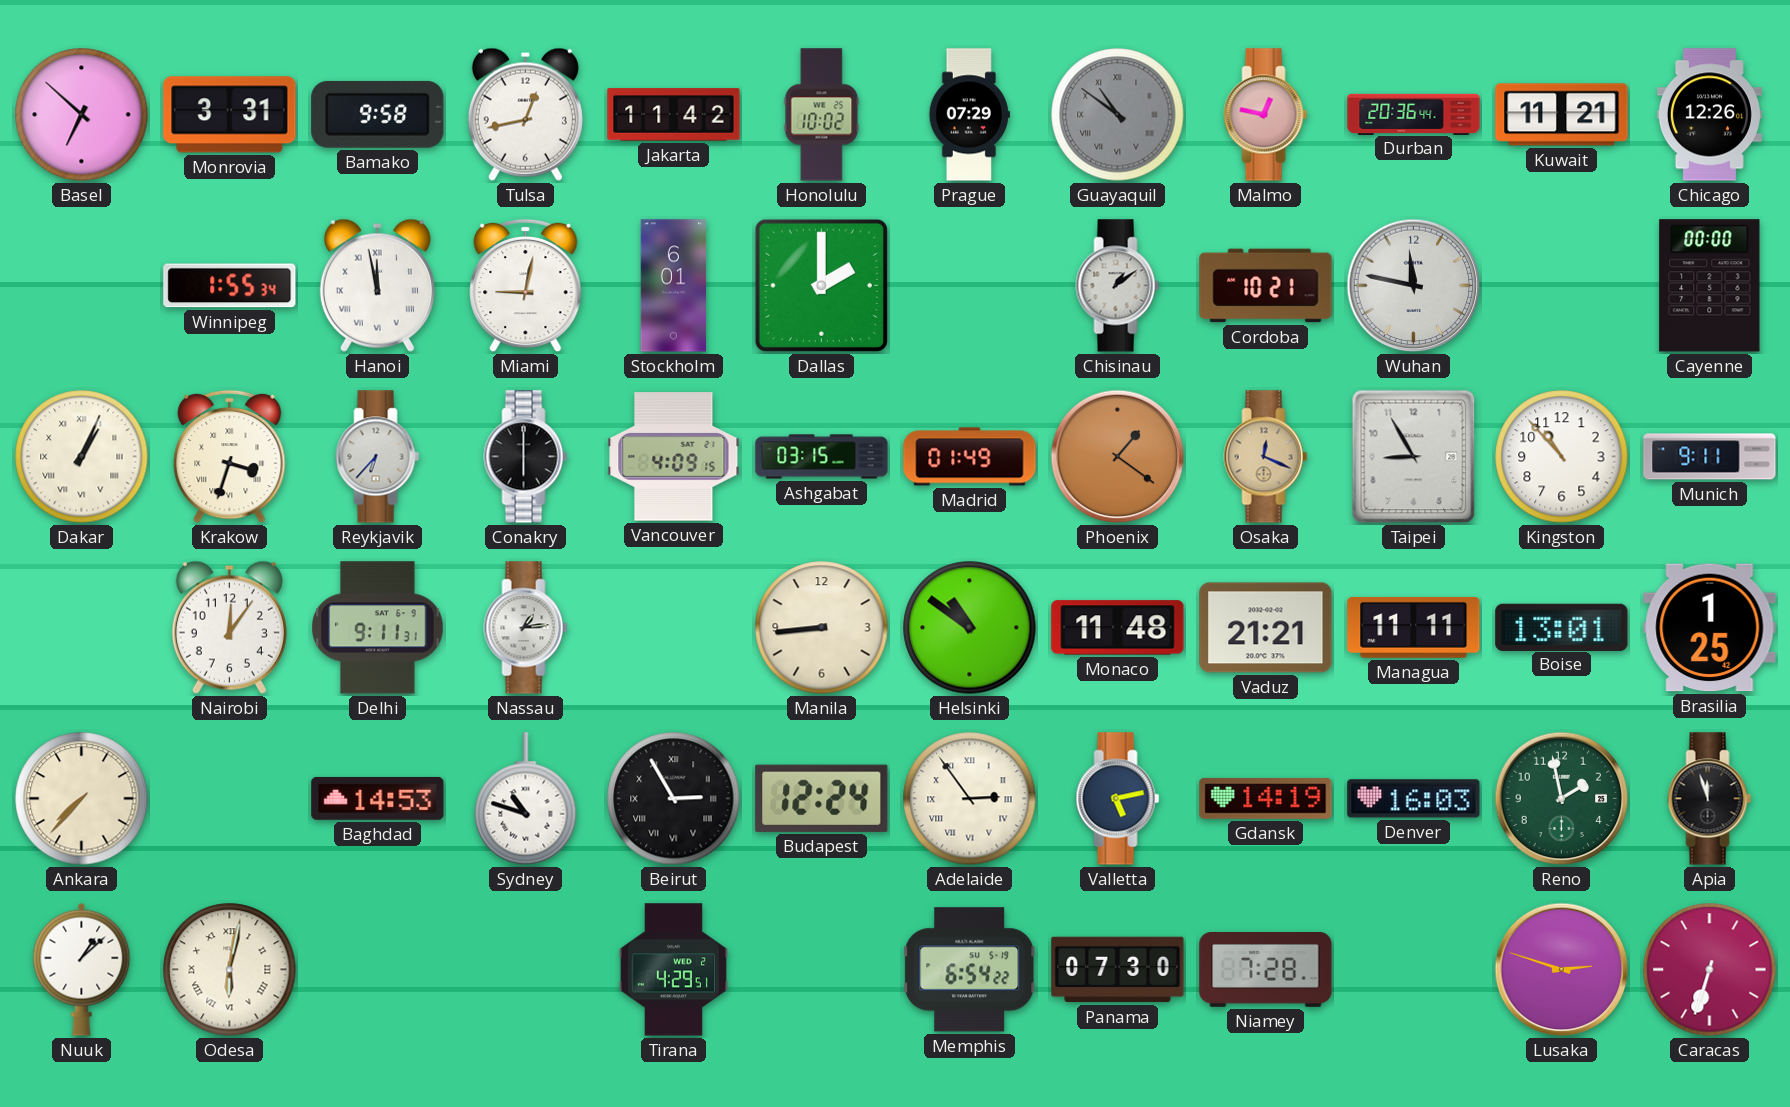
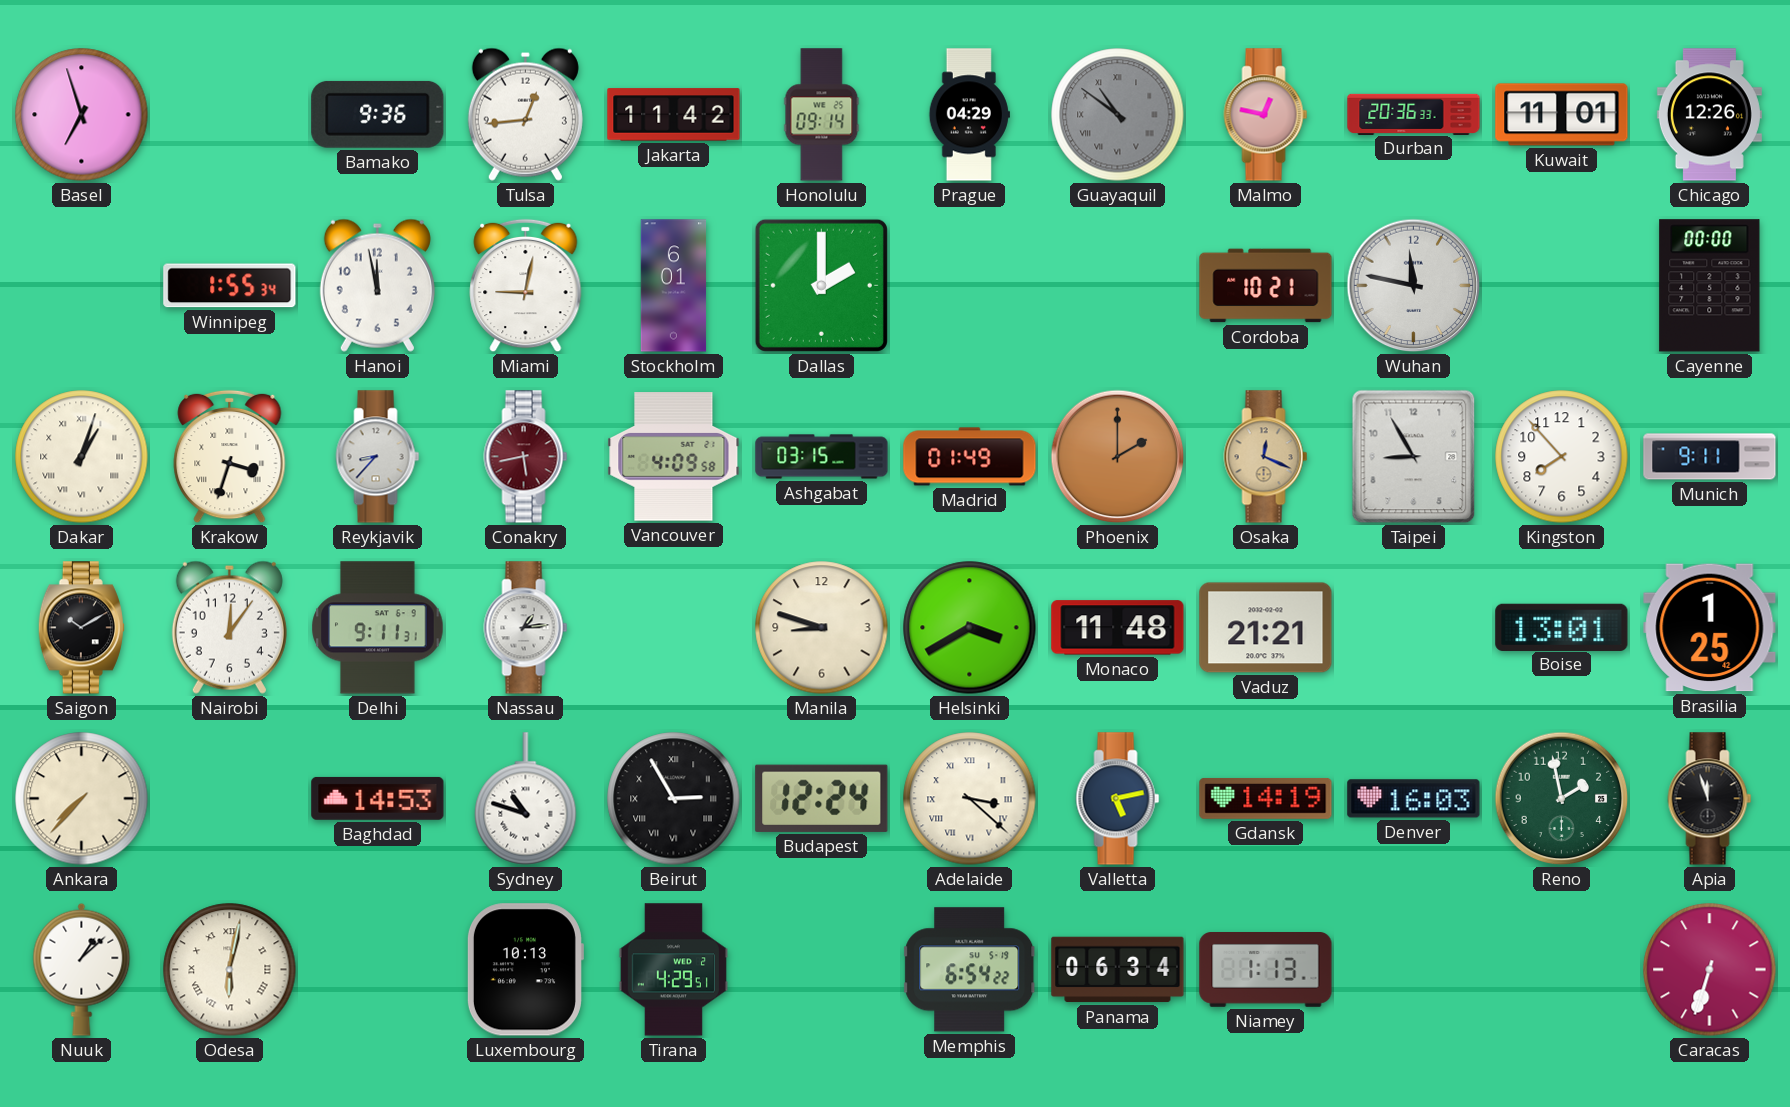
Basel: 6:52 -> 6:57 (82, 115)
Monrovia: 3:31 -> none (230, 115)
Bamako: 9:58 -> 9:36 (378, 114)
Tulsa: 12:43 -> 12:44 (525, 114)
Honolulu: 10:02 -> 09:14 (822, 115)
Prague: 07:29 -> 04:29 (969, 115)
Durban: 20:36:44 -> 20:36:33 (1414, 114)
Kuwait: 11:21 -> 11:01 (1562, 115)
Hanoi numerals: Roman -> Arabic (377, 285)
Chisinau: 1:09 -> none (1118, 286)
Dakar: 1:04 -> 1:03 (82, 457)
Reykjavik: 6:37 -> 8:37 (378, 457)
Conakry: 6:00 -> 5:43 (526, 457)
Conakry dial: black -> burgundy (526, 457)
Vancouver: 4:09:15 -> 4:09:58 (674, 457)
Phoenix: 1:21 -> 2:00 (1118, 457)
Kingston: 10:53 -> 7:53 (1562, 457)
Saigon: none -> 10:10 (81, 628)
Manila: 8:44 -> 8:48 (822, 628)
Helsinki: 10:51 -> 3:40 (970, 628)
Managua: 11:11 -> none (1414, 627)
Adelaide: 2:54 -> 3:22 (970, 799)
Luxembourg: none -> 10:13 (525, 970)
Panama: 07:30 -> 06:34 (1118, 970)
Niamey: 7:28 -> 1:13 (1266, 970)
Lusaka: 2:48 -> none (1562, 970)
